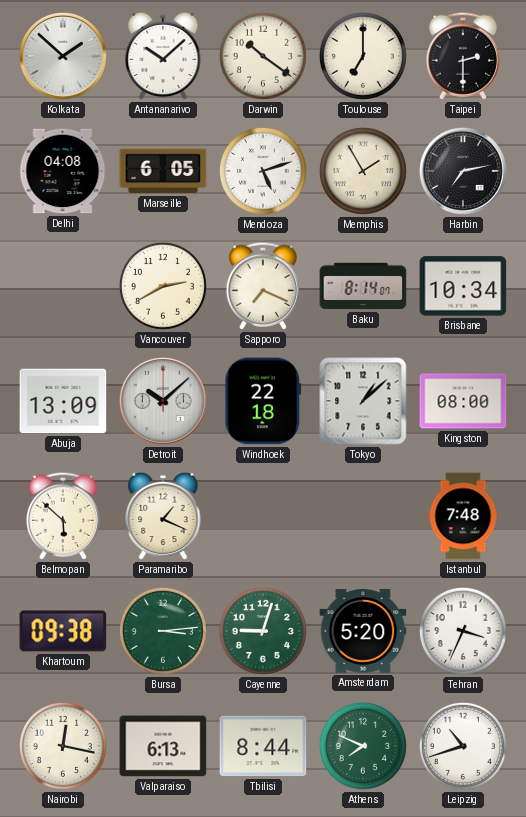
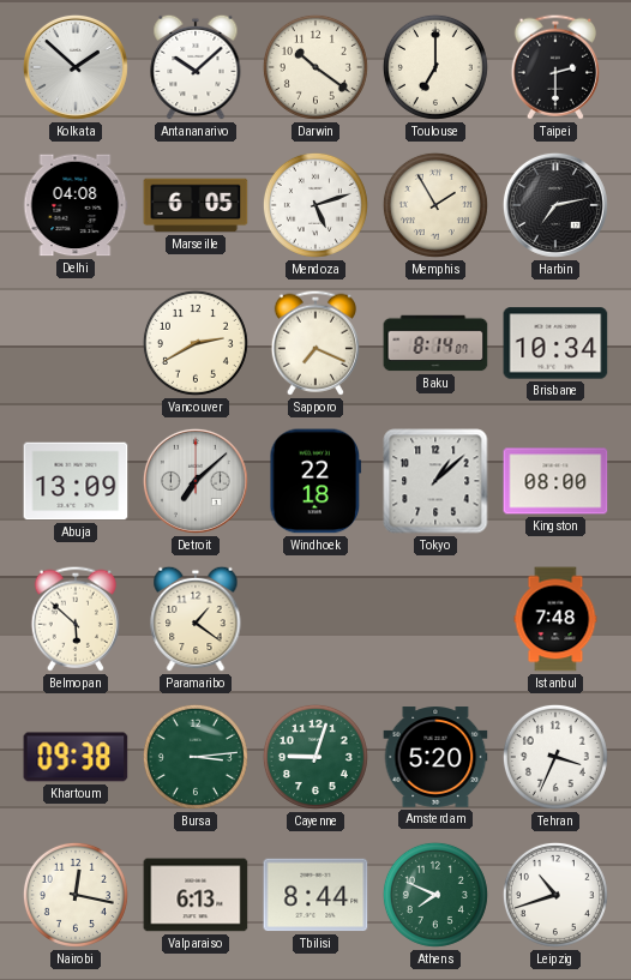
Detroit: 10:08 -> 7:08 (196, 481)
Paramaribo: 1:19 -> 1:21 (196, 619)
